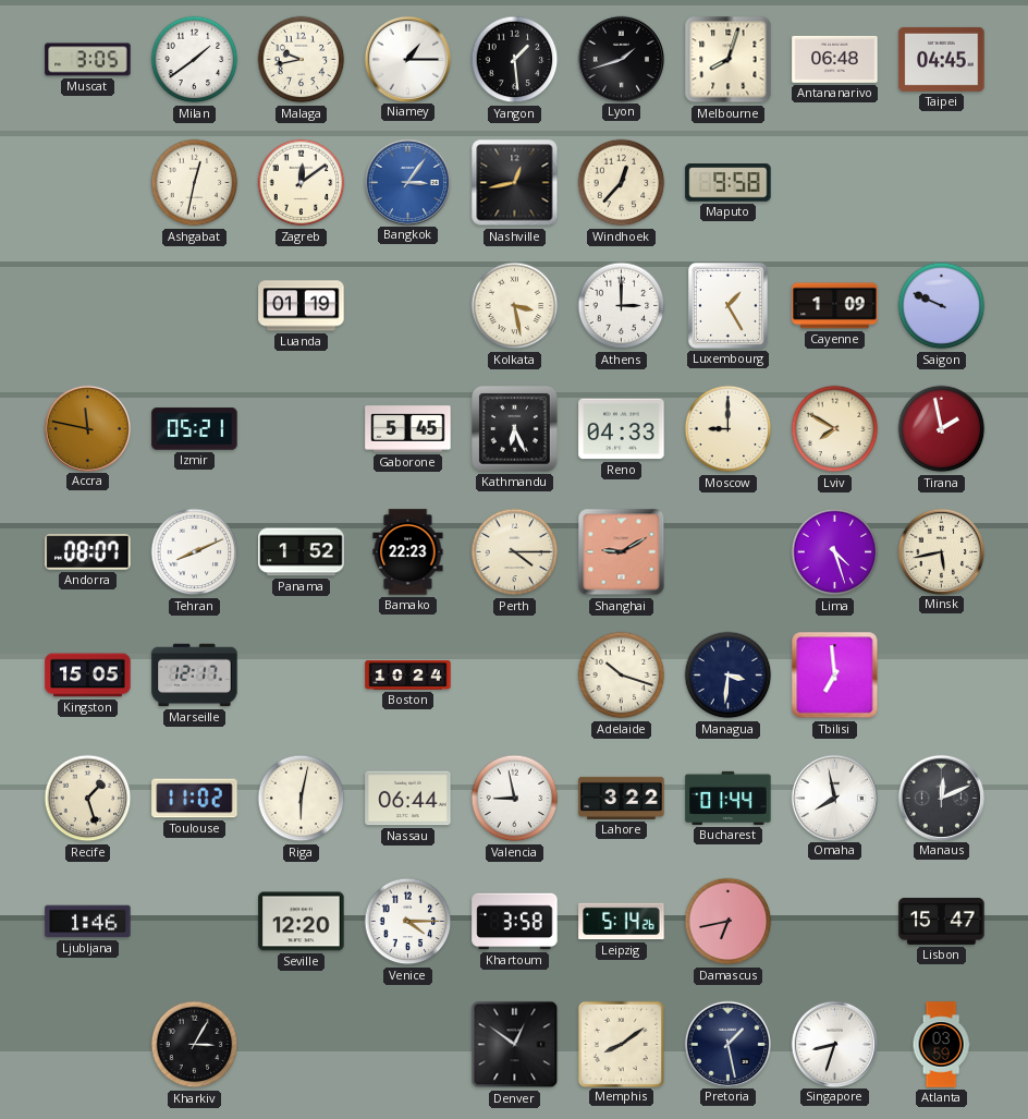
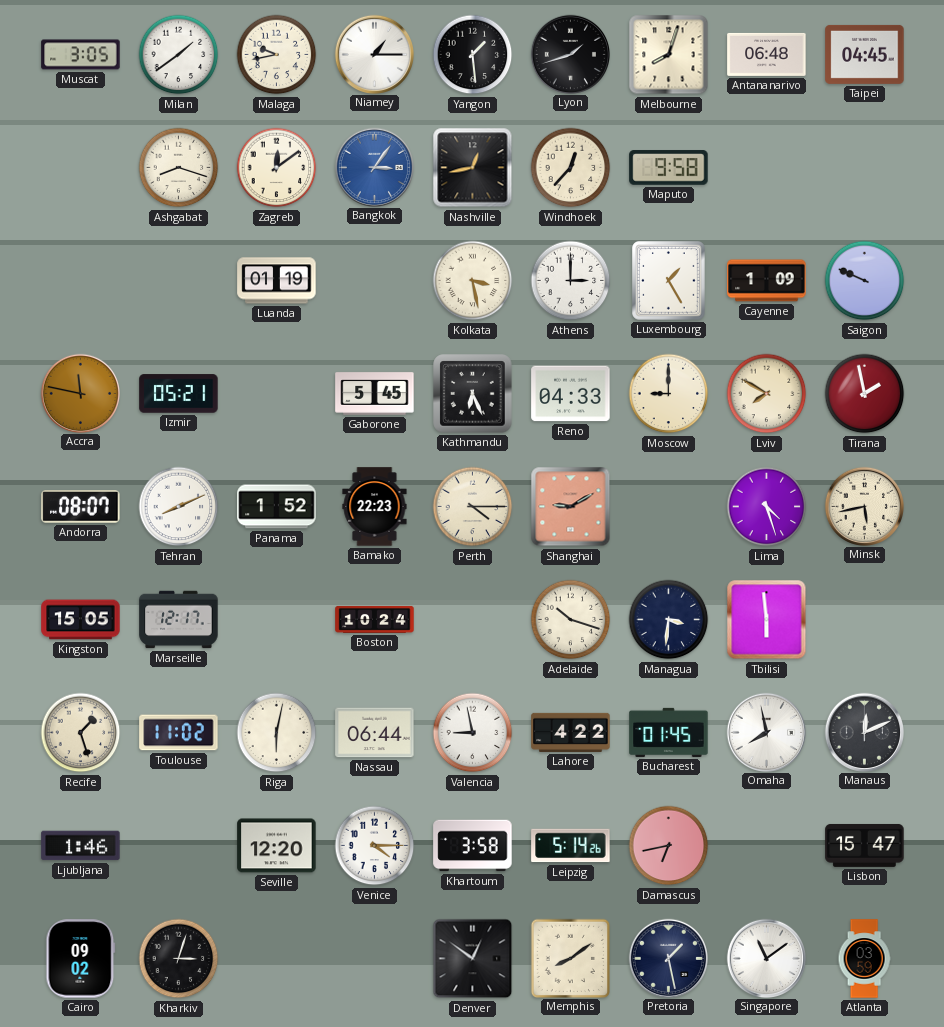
Ashgabat: 12:32 -> 8:18 (179, 168)
Tbilisi: 6:59 -> 5:59 (767, 620)
Lahore: 3:22 -> 4:22 (571, 732)
Bucharest: 01:44 -> 01:45 (669, 732)
Cairo: none -> 09:02 (81, 959)
Kharkiv: 3:05 -> 3:03 (179, 959)
Singapore: 8:33 -> 11:09 (766, 958)
